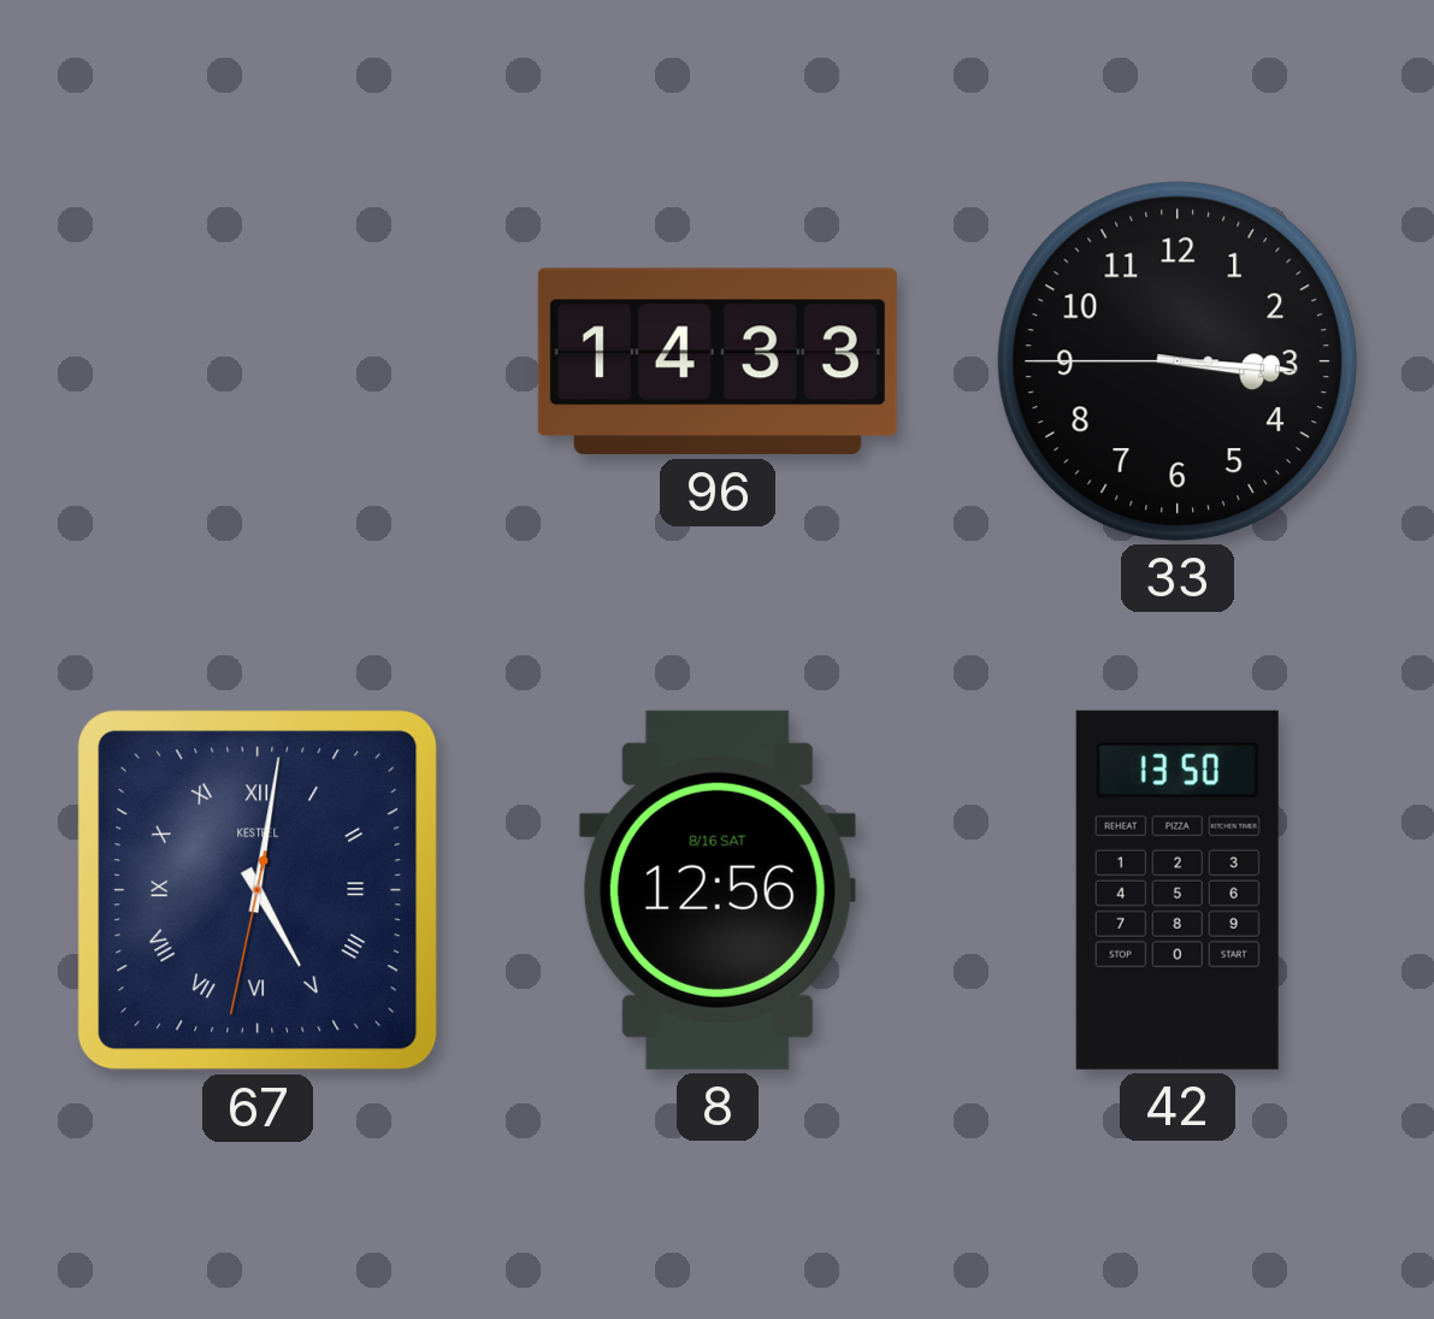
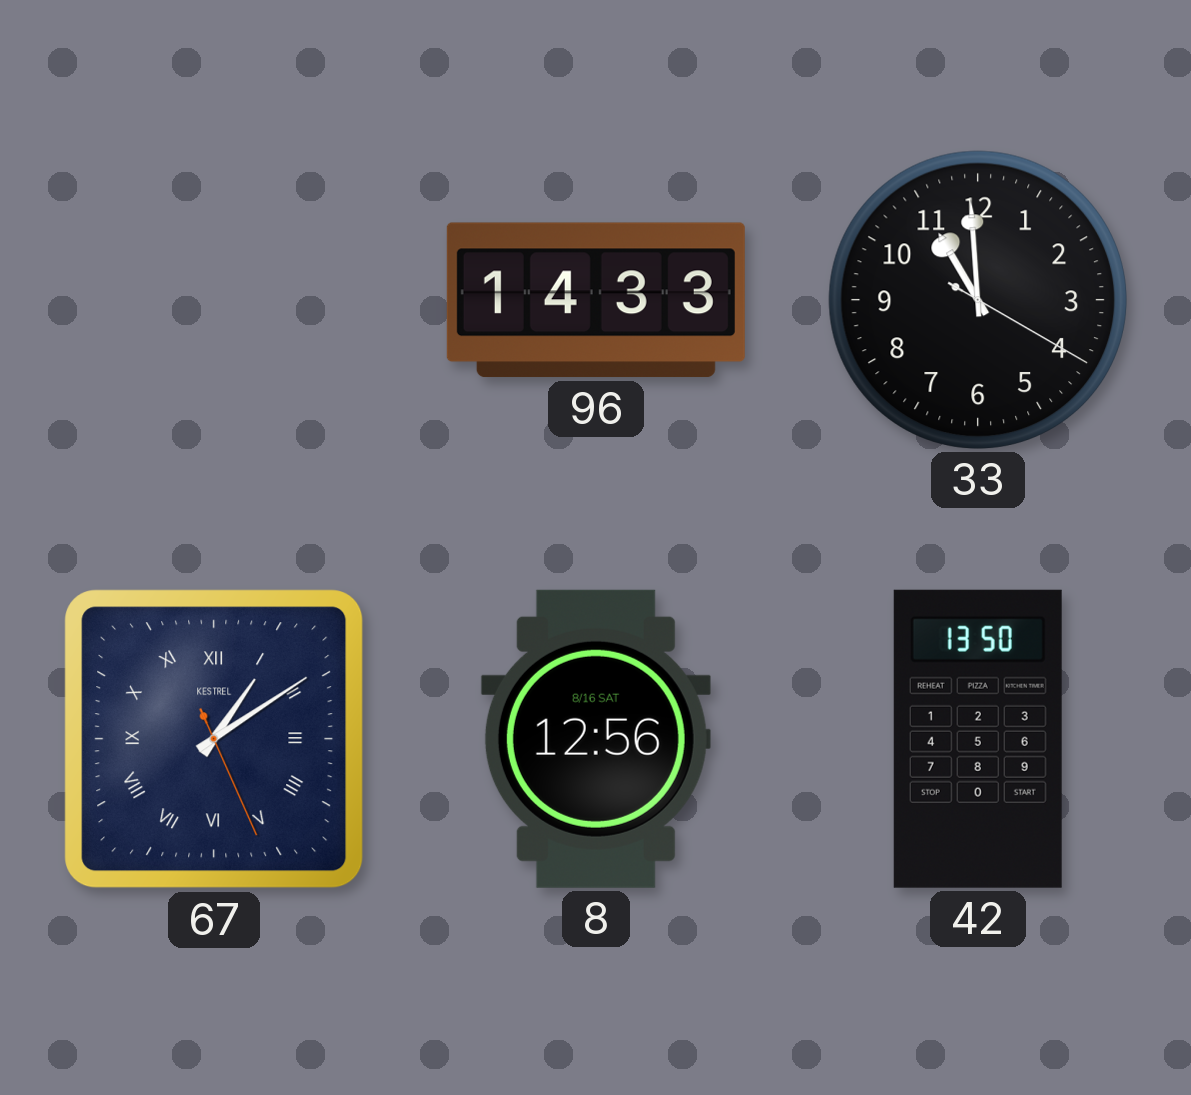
33: 3:15 -> 10:59 (978, 300)
67: 5:01 -> 1:09 (214, 739)
